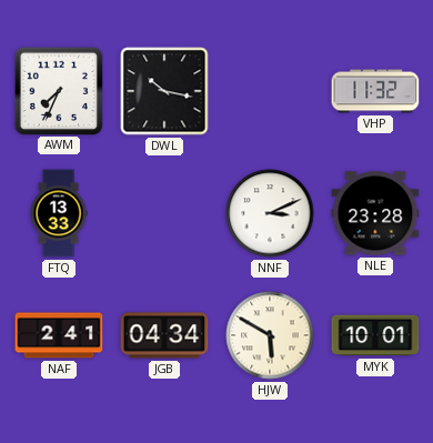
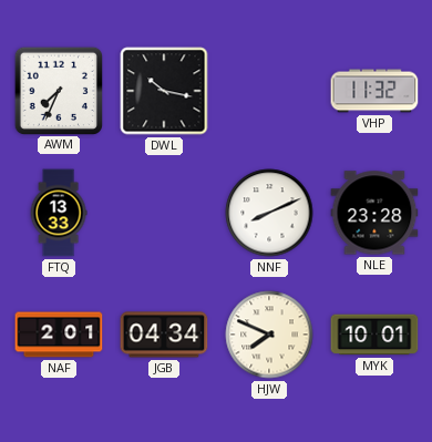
NNF: 3:11 -> 8:11 (269, 213)
NAF: 2:41 -> 2:01 (59, 335)
HJW: 5:50 -> 7:49 (269, 335)
